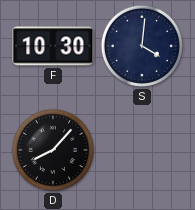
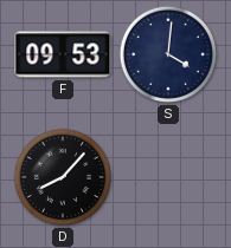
F: 10:30 -> 09:53 (63, 54)
